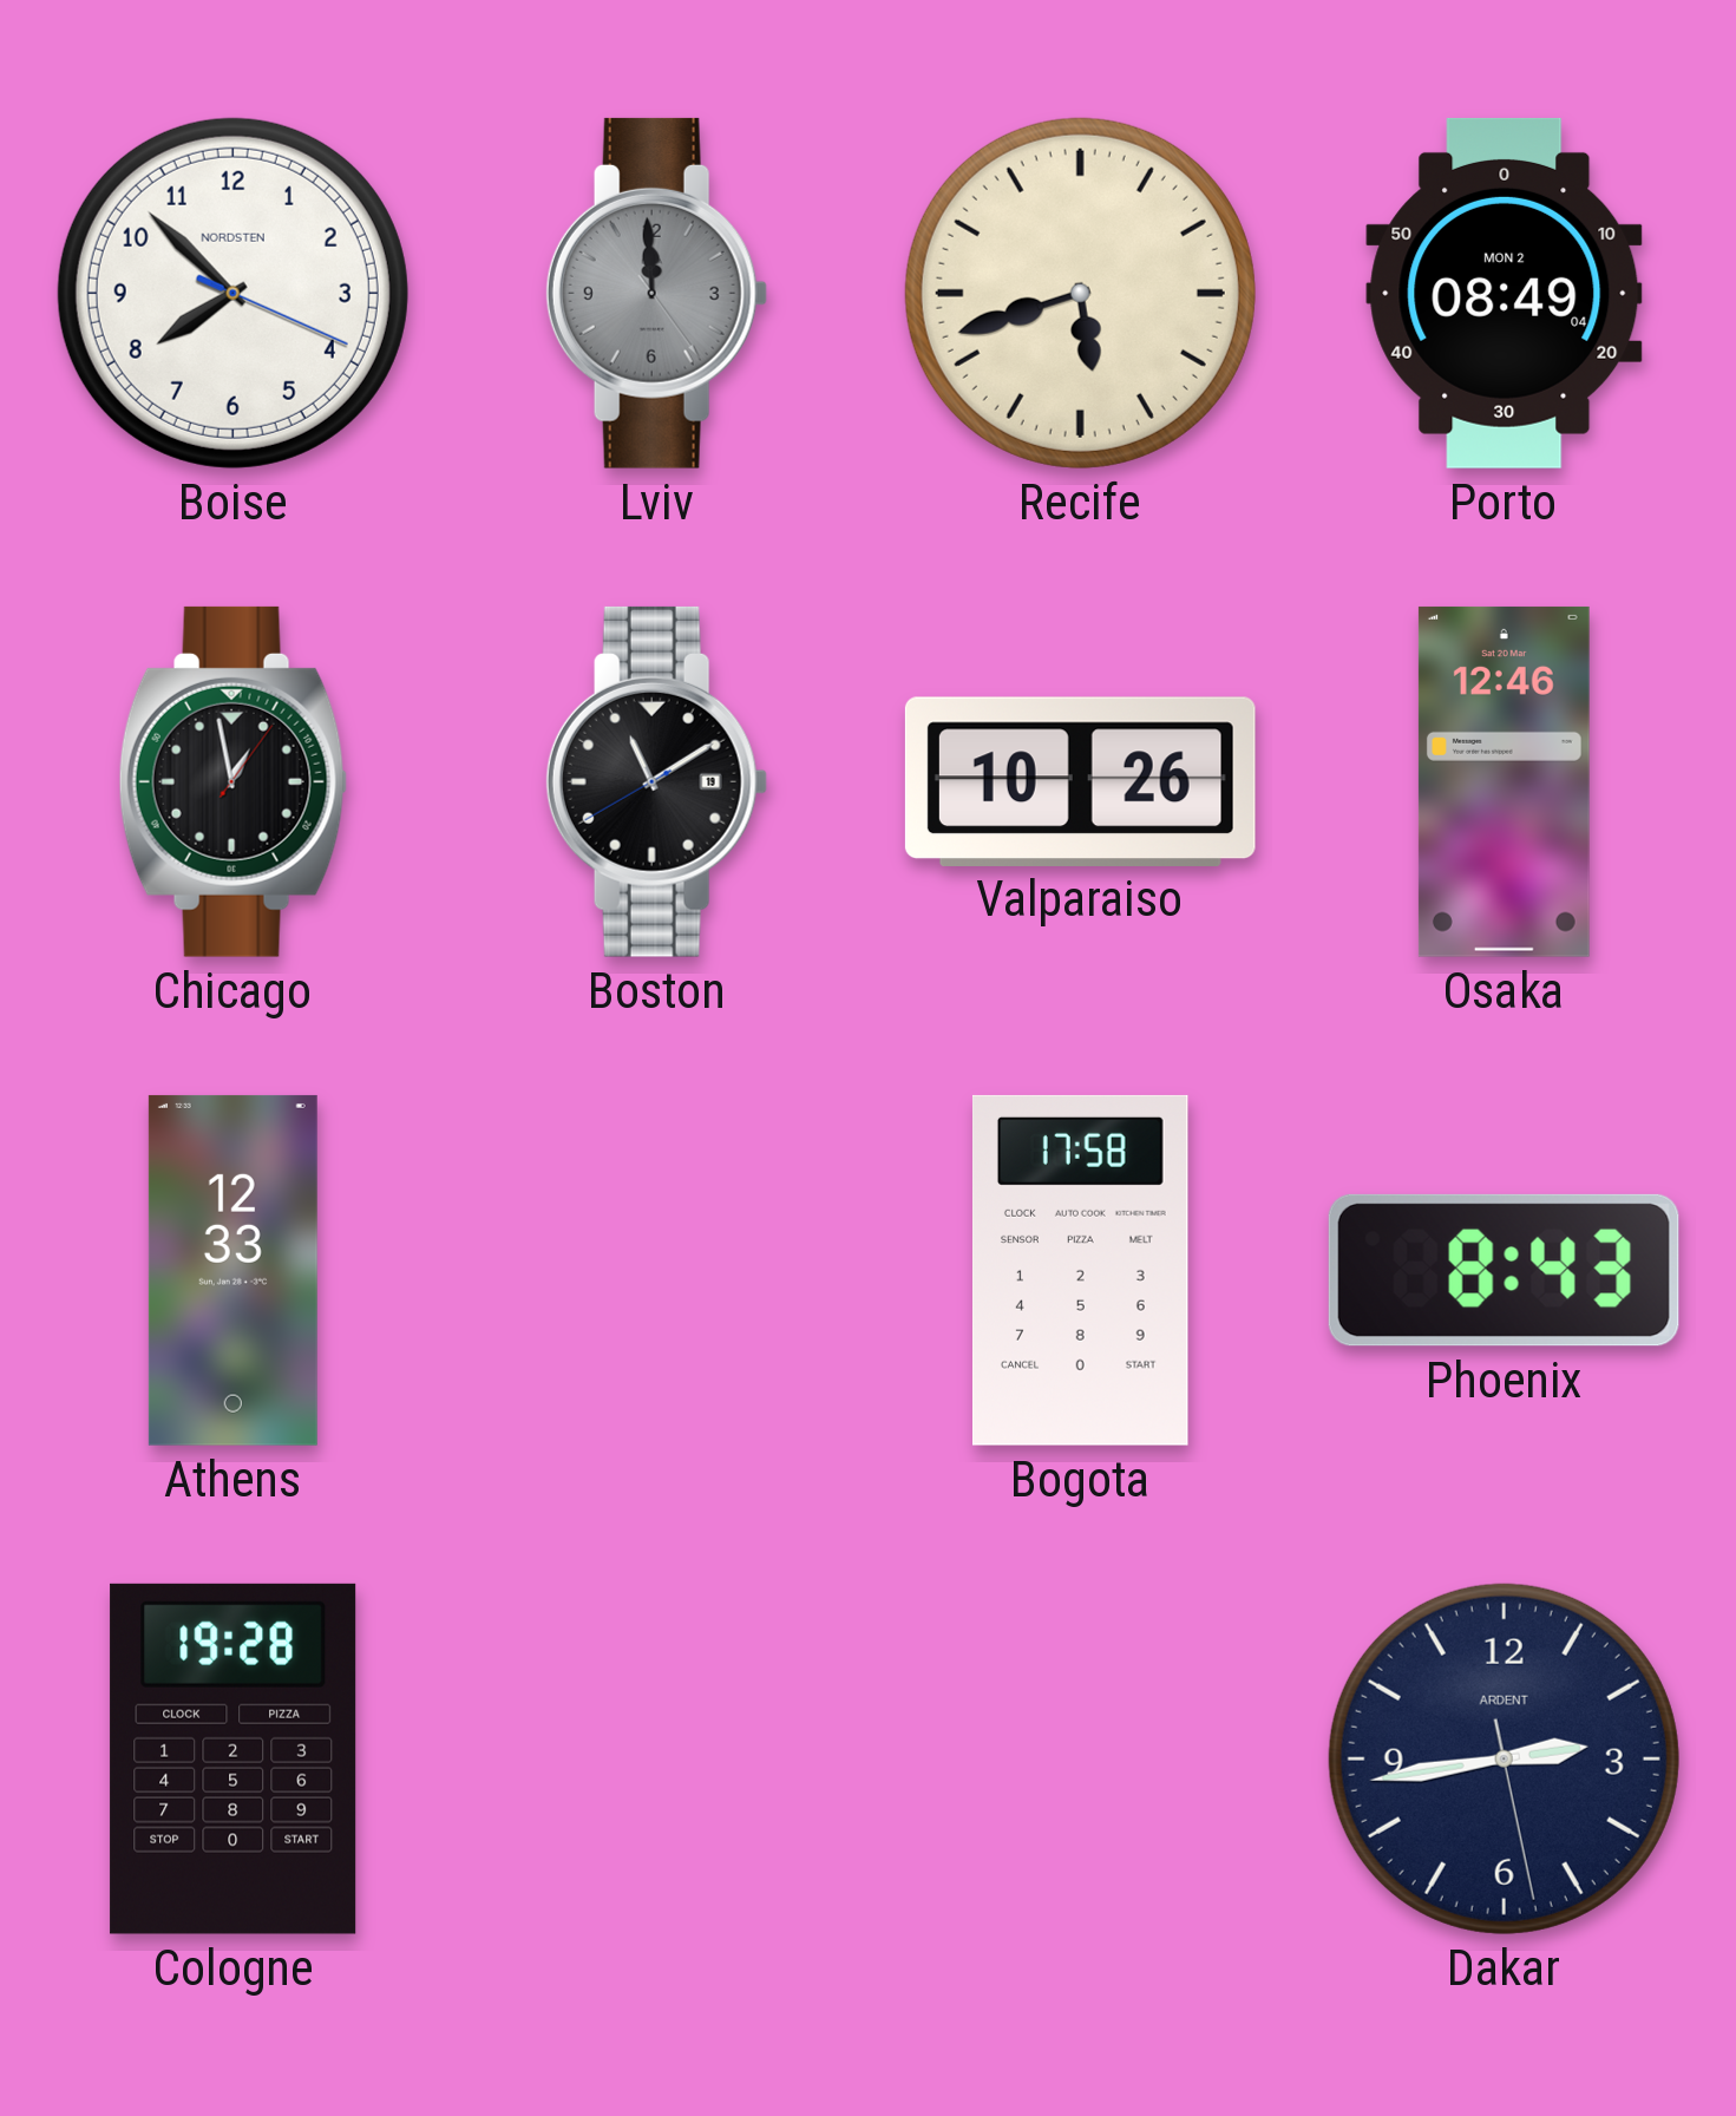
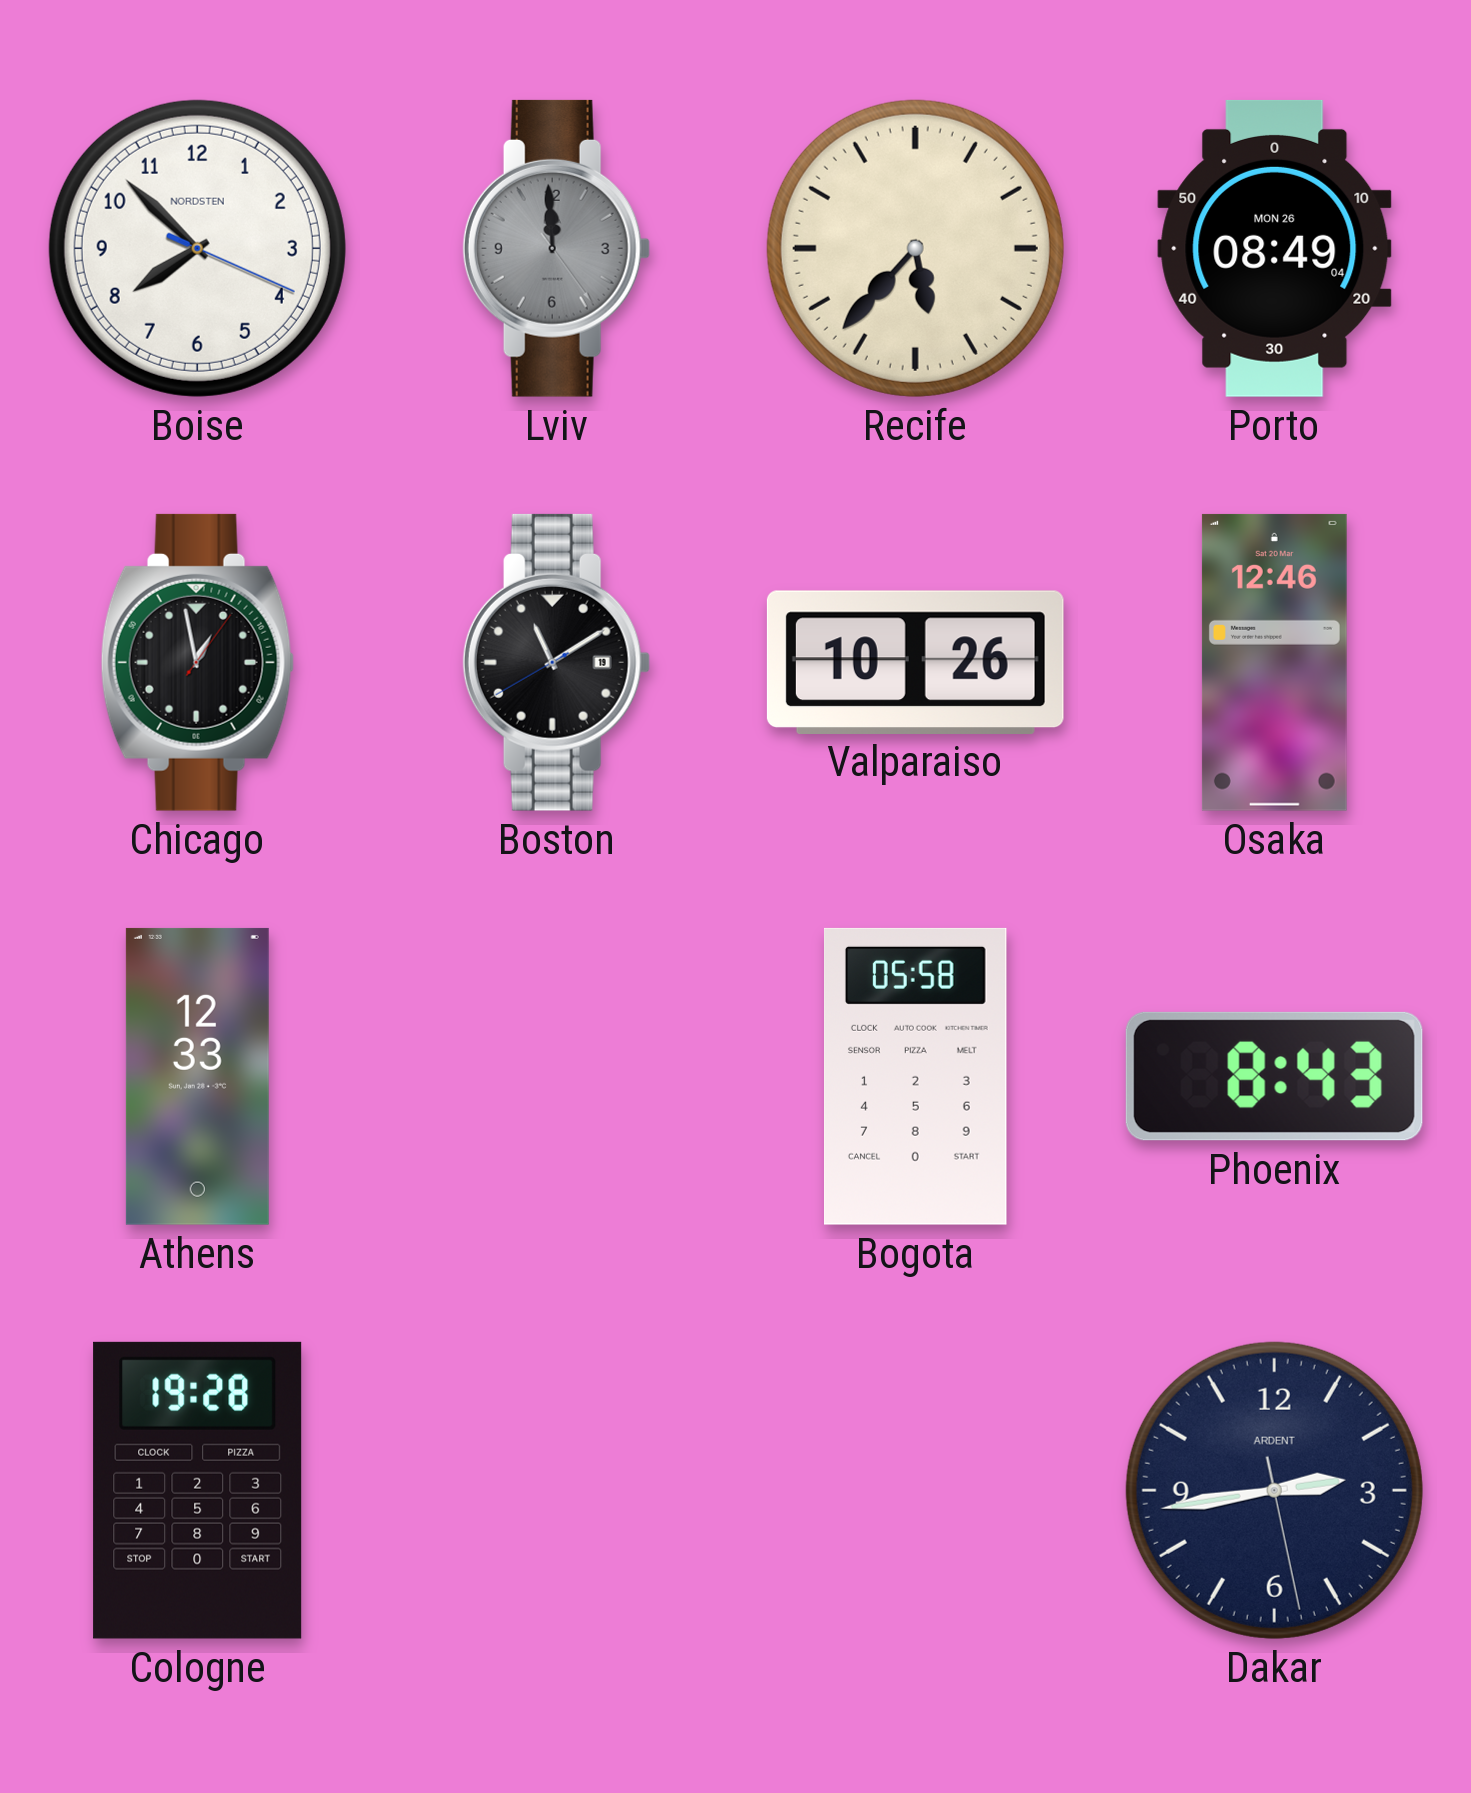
Recife: 5:42 -> 5:37 (915, 248)
Porto date: MON 2 -> MON 26 (1275, 248)
Bogota: 17:58 -> 05:58 (916, 1076)
